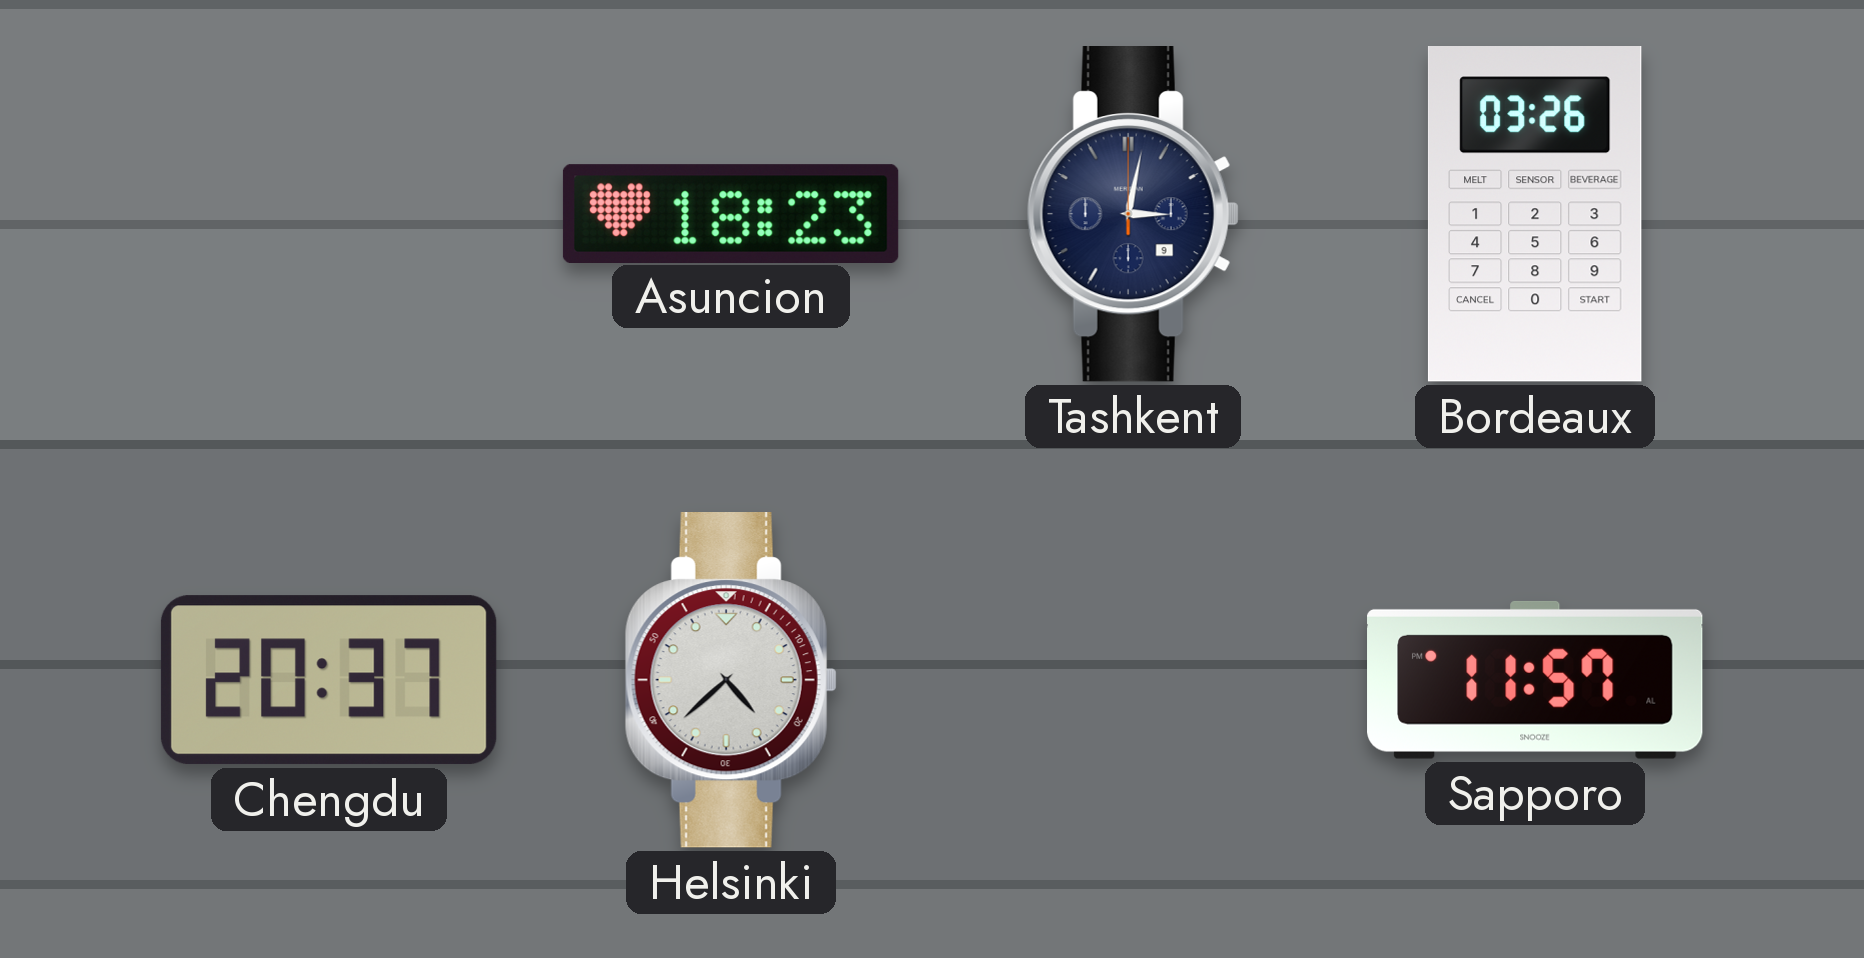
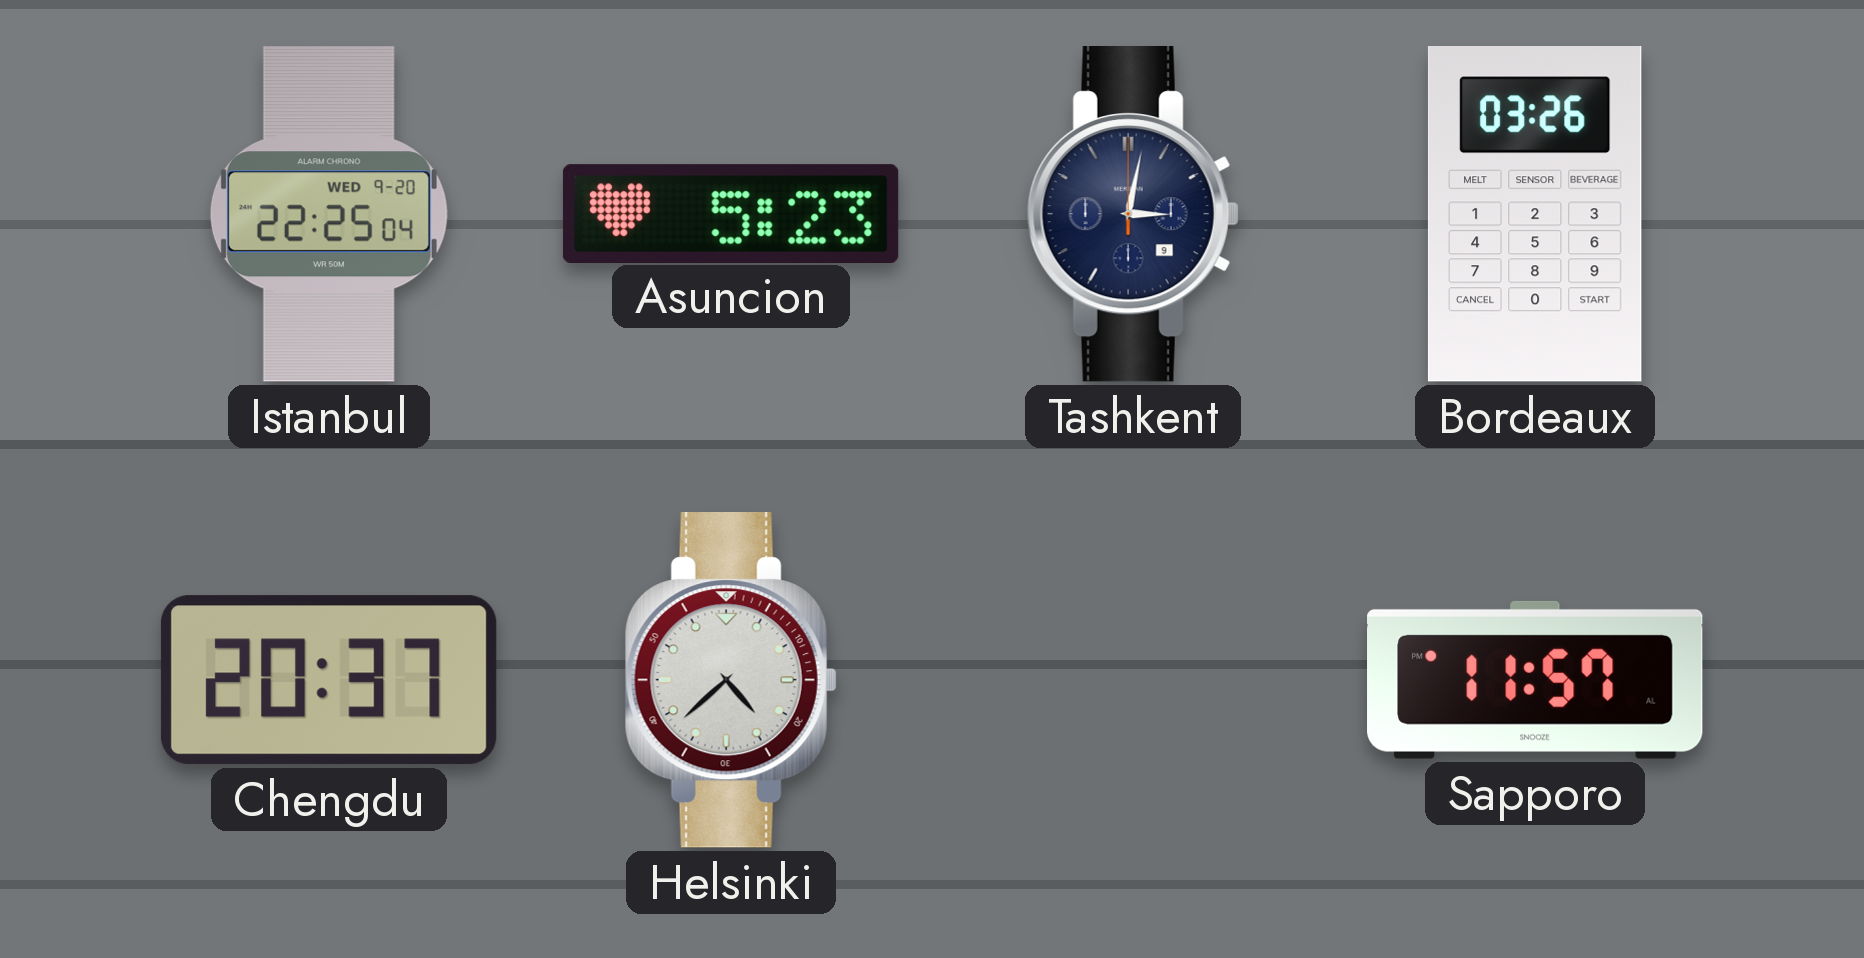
Istanbul: none -> 22:25 (329, 214)
Asuncion: 18:23 -> 5:23 (731, 213)
